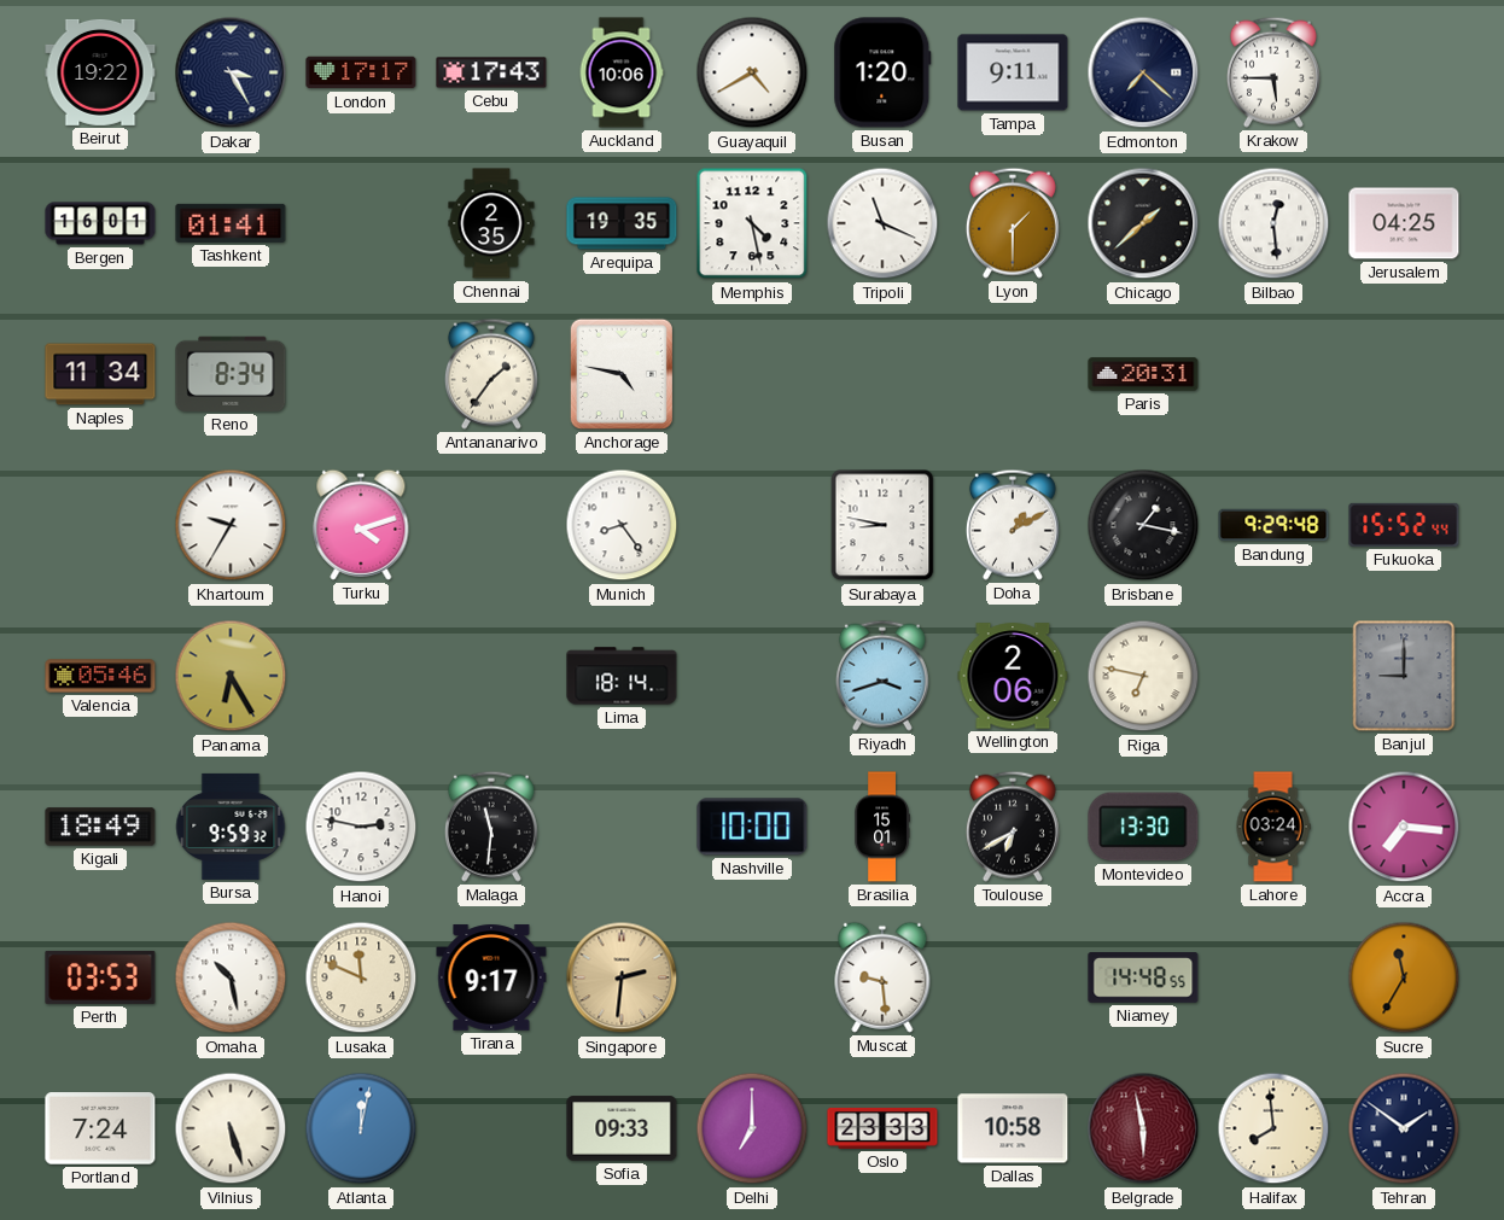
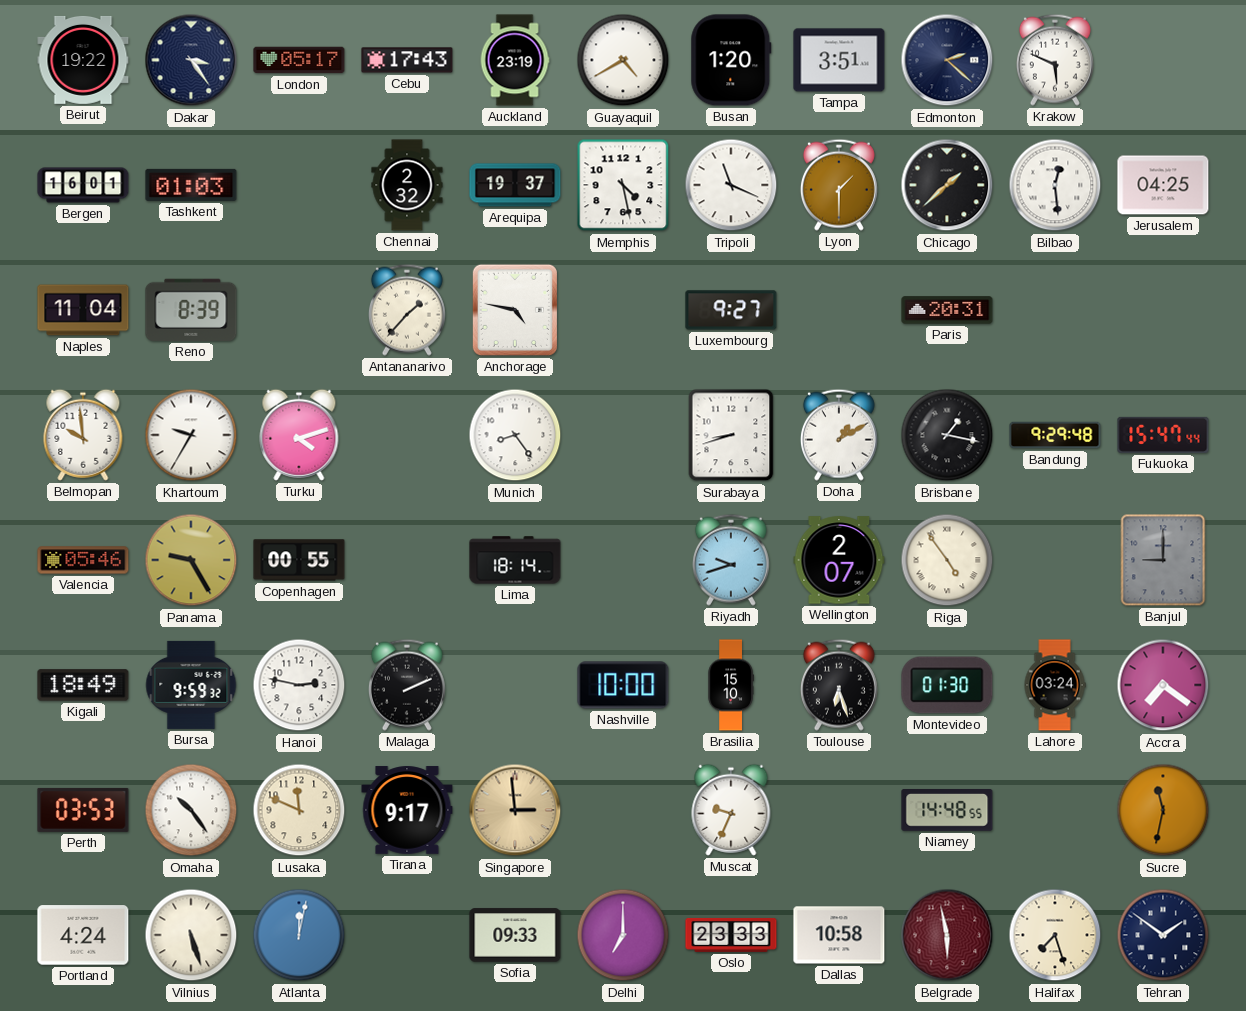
Dakar: 3:25 -> 3:24 (191, 60)
London: 17:17 -> 05:17 (299, 60)
Auckland: 10:06 -> 23:19 (515, 60)
Tampa: 9:11 -> 3:51 (839, 60)
Edmonton: 7:22 -> 2:22 (947, 60)
Krakow: 5:45 -> 5:49 (1055, 60)
Tashkent: 01:41 -> 01:03 (191, 185)
Chennai: 2:35 -> 2:32 (407, 185)
Arequipa: 19:35 -> 19:37 (515, 185)
Naples: 11:34 -> 11:04 (83, 310)
Reno: 8:34 -> 8:39 (191, 310)
Antananarivo: 1:36 -> 1:37 (407, 310)
Luxembourg: none -> 9:27 (731, 310)
Belmopan: none -> 9:59 (83, 435)
Surabaya: 8:47 -> 8:42 (731, 435)
Fukuoka: 15:52 -> 15:47 (1163, 435)
Panama: 6:25 -> 9:25 (191, 560)
Copenhagen: none -> 00:55 (299, 560)
Riyadh: 3:42 -> 9:42 (731, 560)
Wellington: 2:06 -> 2:07 (839, 560)
Riga: 6:47 -> 4:54 (947, 560)
Malaga: 11:31 -> 2:11 (407, 685)
Brasilia: 15:01 -> 15:10 (731, 685)
Toulouse: 6:40 -> 6:27 (839, 685)
Montevideo: 13:30 -> 01:30 (947, 685)
Accra: 7:16 -> 7:21 (1163, 685)
Omaha: 10:28 -> 10:24 (191, 810)
Singapore: 2:31 -> 2:59 (515, 810)
Muscat: 9:29 -> 9:34 (731, 810)
Sucre: 11:35 -> 11:32 (1163, 810)
Portland: 7:24 -> 4:24 (83, 935)
Halifax: 7:59 -> 7:27 (1055, 935)
